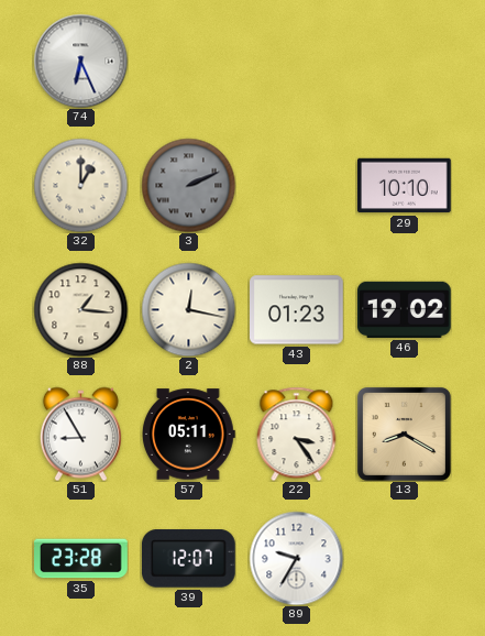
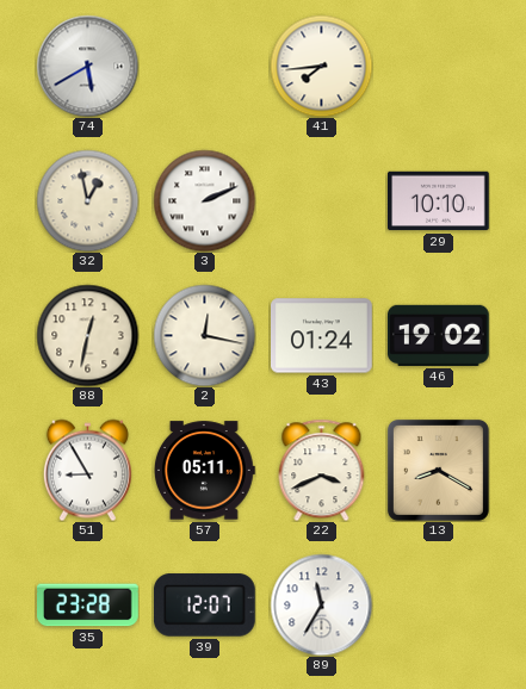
74: 6:26 -> 5:40 (87, 66)
41: none -> 7:44 (321, 66)
32: 1:00 -> 12:58 (87, 200)
3 dial: grey -> white (204, 200)
88: 1:16 -> 12:32 (87, 335)
43: 01:23 -> 01:24 (322, 336)
22: 3:24 -> 3:41 (322, 470)
89: 9:35 -> 11:35 (321, 604)
